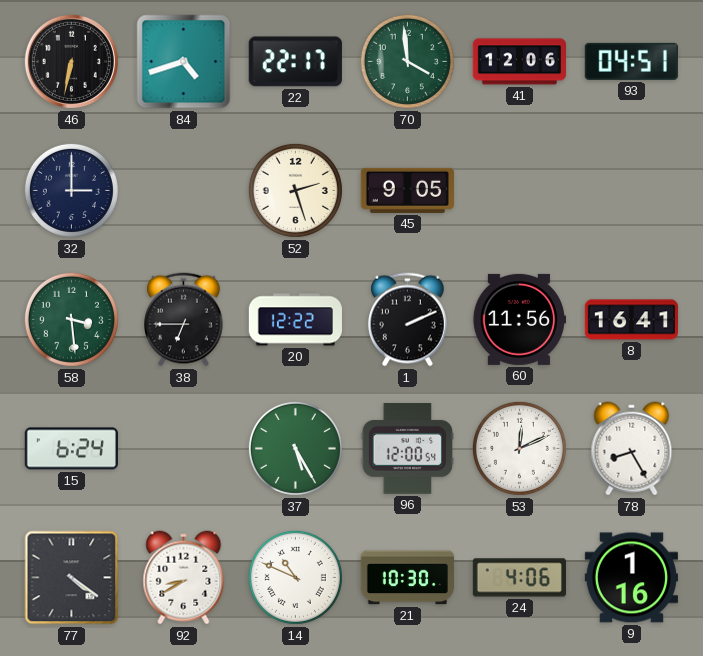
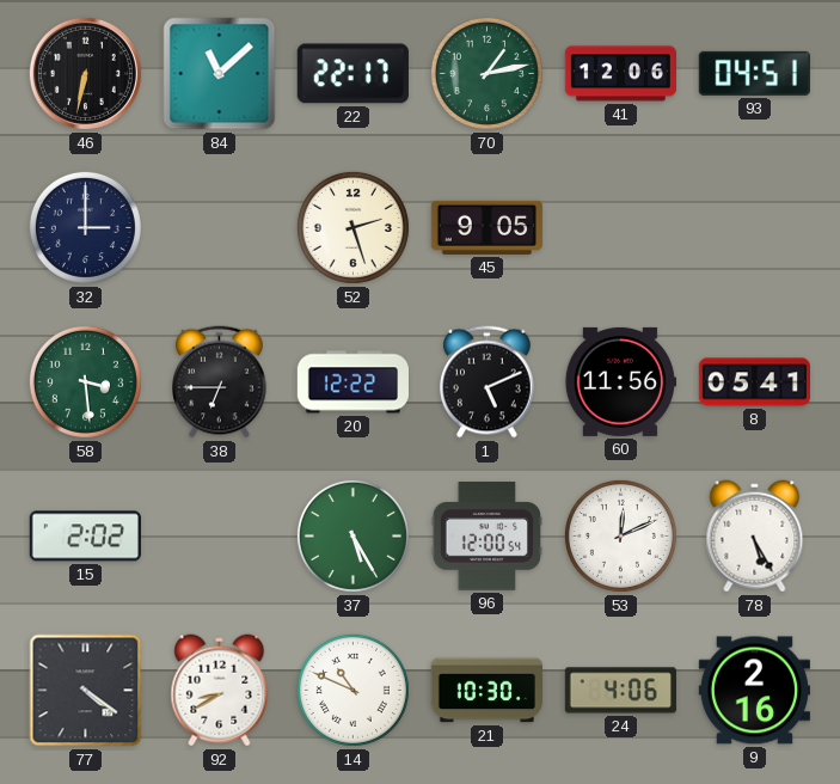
84: 4:42 -> 11:08 (220, 74)
70: 3:59 -> 1:13 (486, 73)
1: 2:11 -> 5:11 (488, 382)
8: 16:41 -> 05:41 (754, 382)
15: 6:24 -> 2:02 (85, 537)
78: 8:25 -> 5:25 (755, 537)
9: 1:16 -> 2:16 (754, 691)
